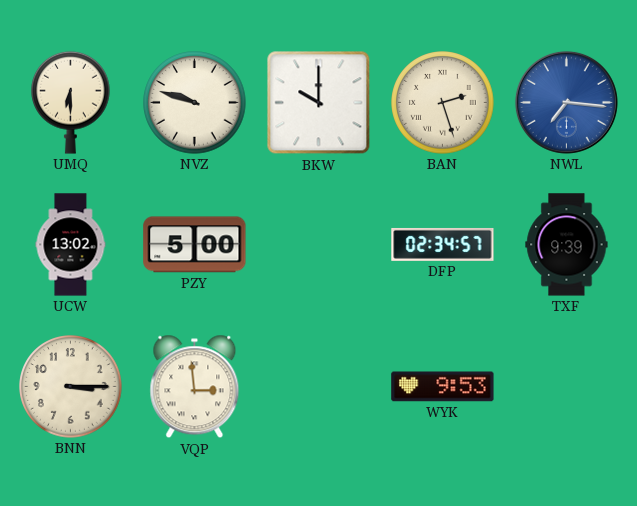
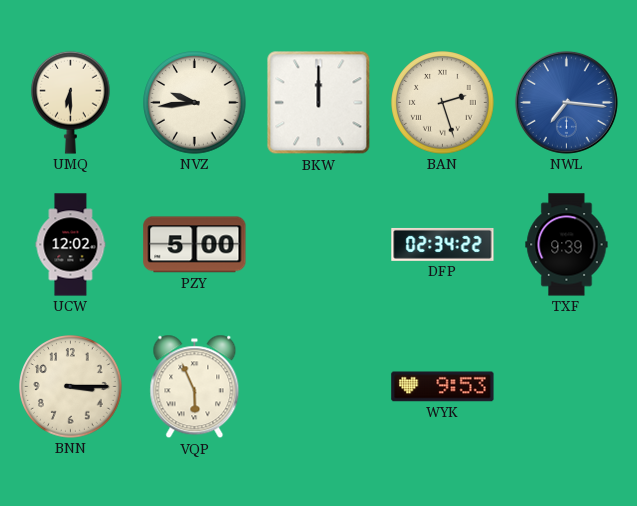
NVZ: 9:48 -> 9:44 (195, 103)
BKW: 10:00 -> 12:00 (319, 103)
UCW: 13:02 -> 12:02 (71, 245)
DFP: 02:34:57 -> 02:34:22 (443, 244)
VQP: 2:59 -> 5:56 (195, 387)
